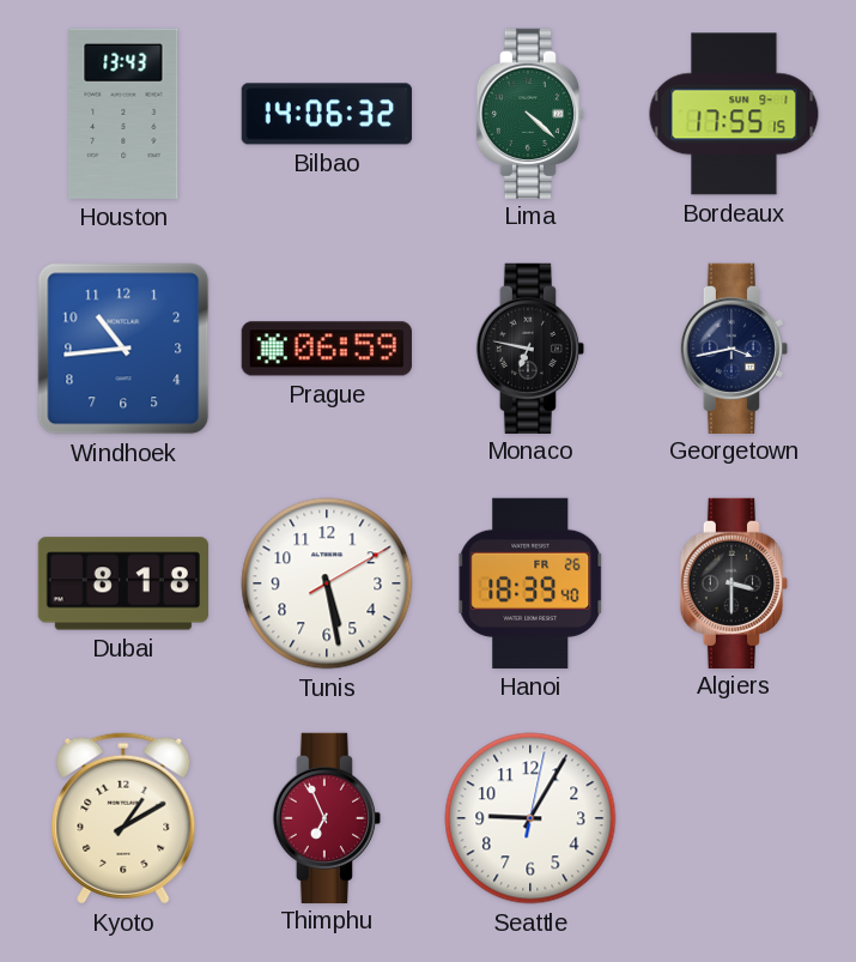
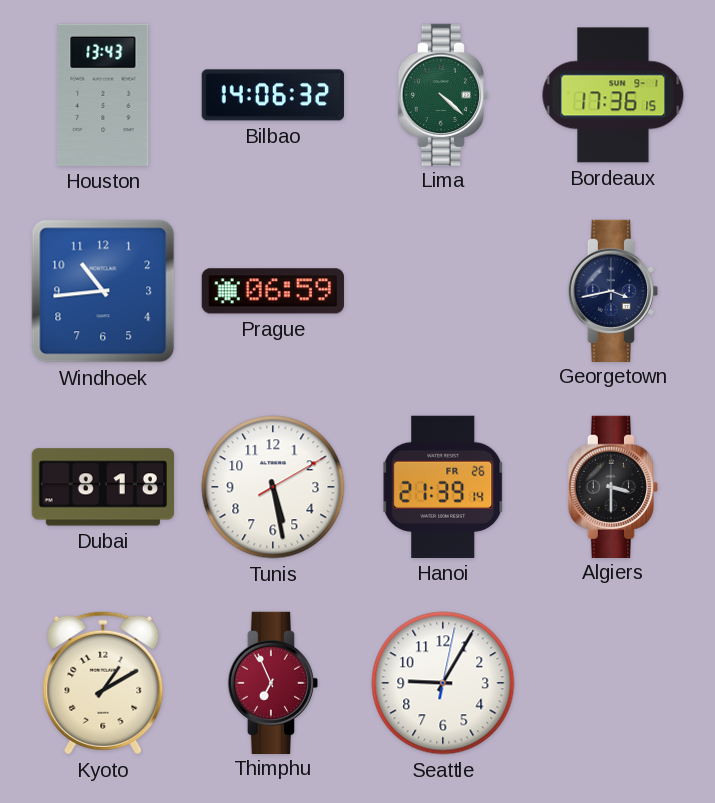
Bordeaux: 17:55 -> 17:36 (613, 95)
Monaco: 6:47 -> none (529, 347)
Hanoi: 18:39 -> 21:39 (443, 487)
